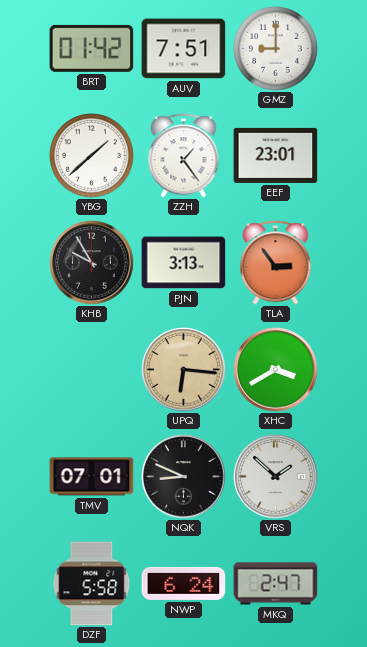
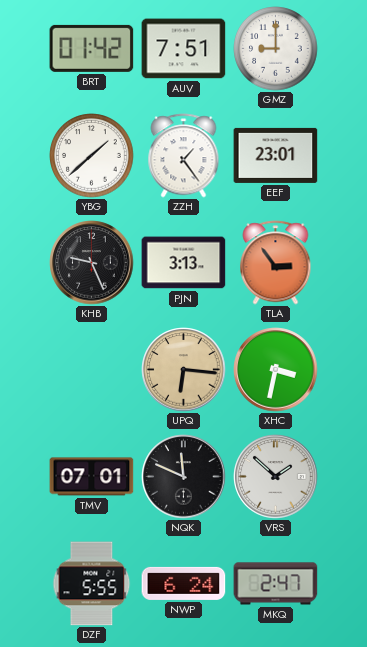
KHB: 9:55 -> 9:26 (92, 263)
XHC: 3:40 -> 3:32 (276, 370)
NQK: 8:49 -> 11:49 (184, 477)
DZF: 5:58 -> 5:55 (92, 584)
